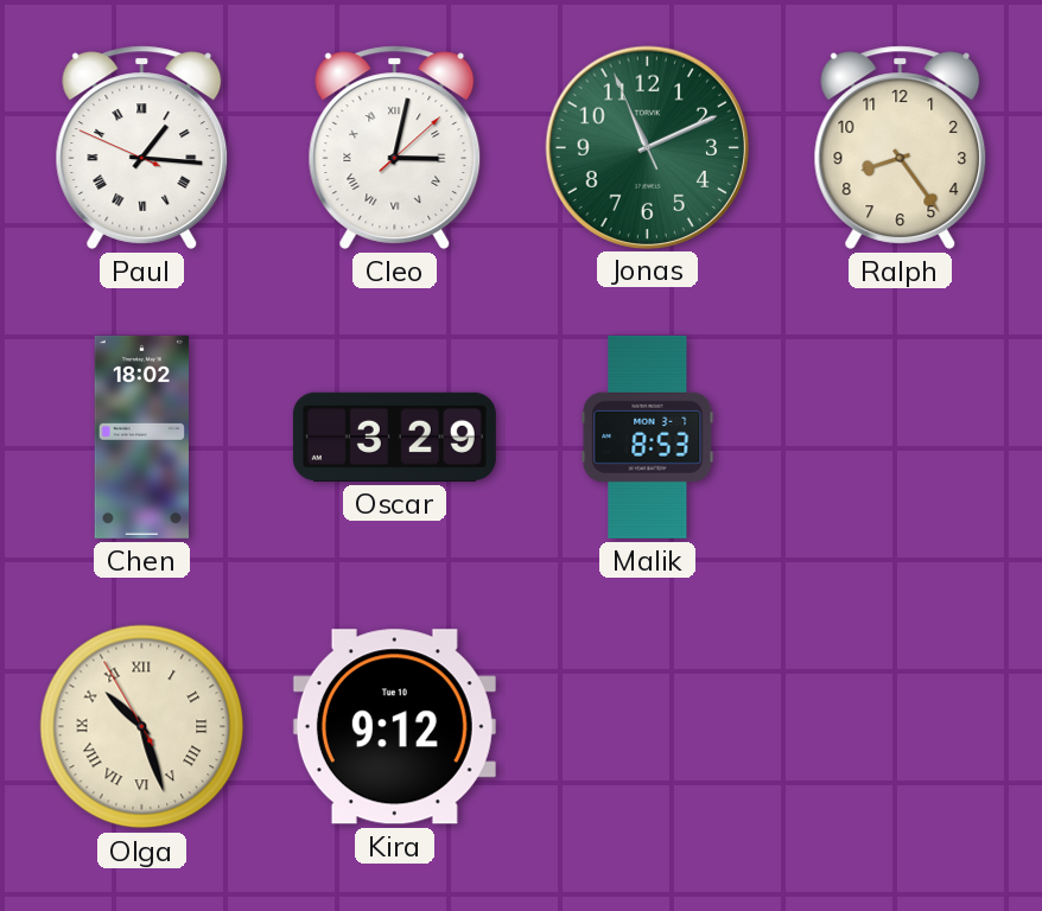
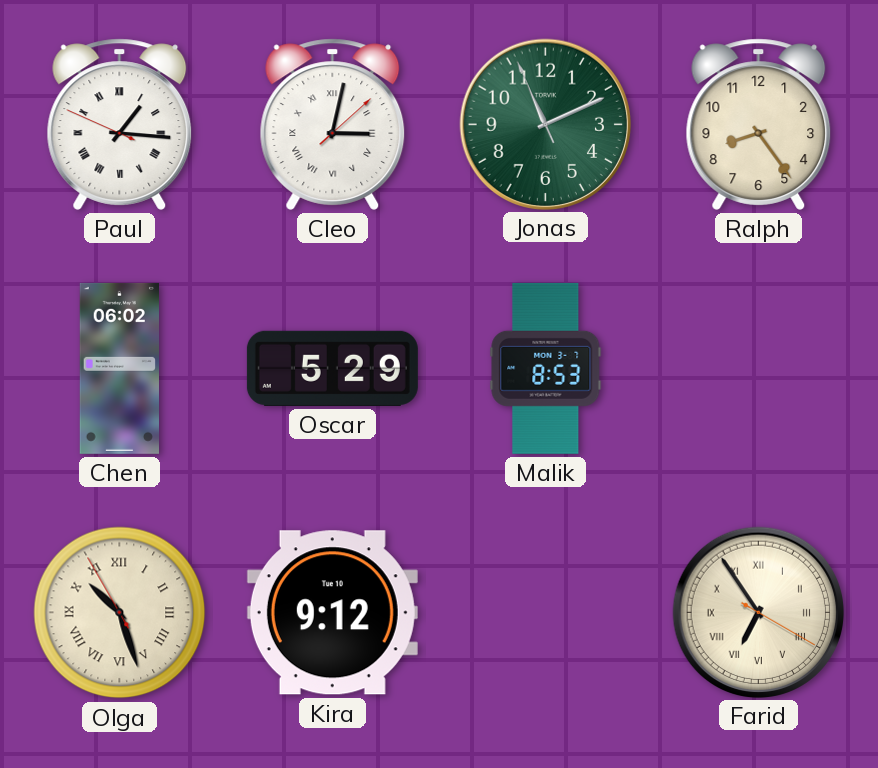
Chen: 18:02 -> 06:02 (119, 368)
Oscar: 3:29 -> 5:29 (332, 368)
Farid: none -> 6:54 (758, 612)
